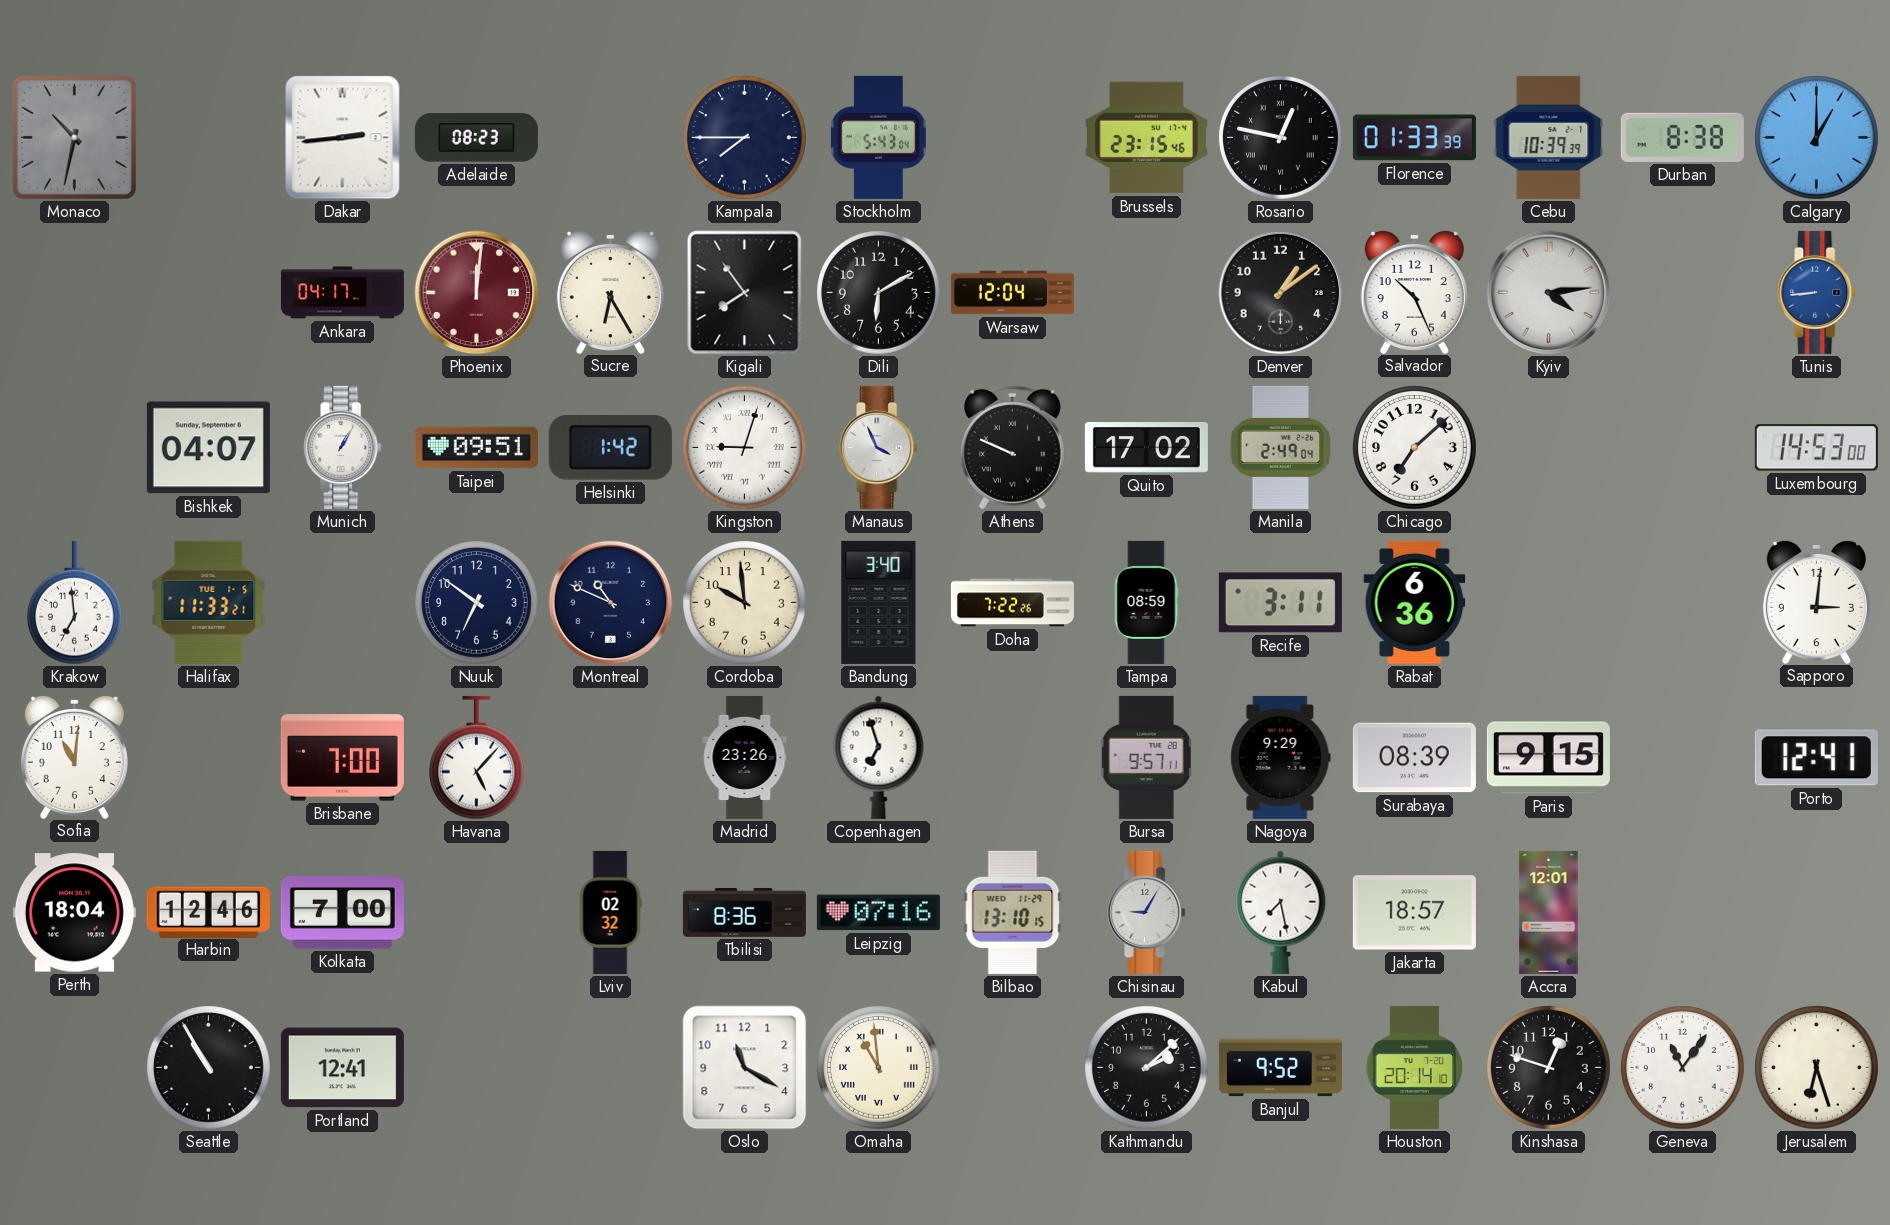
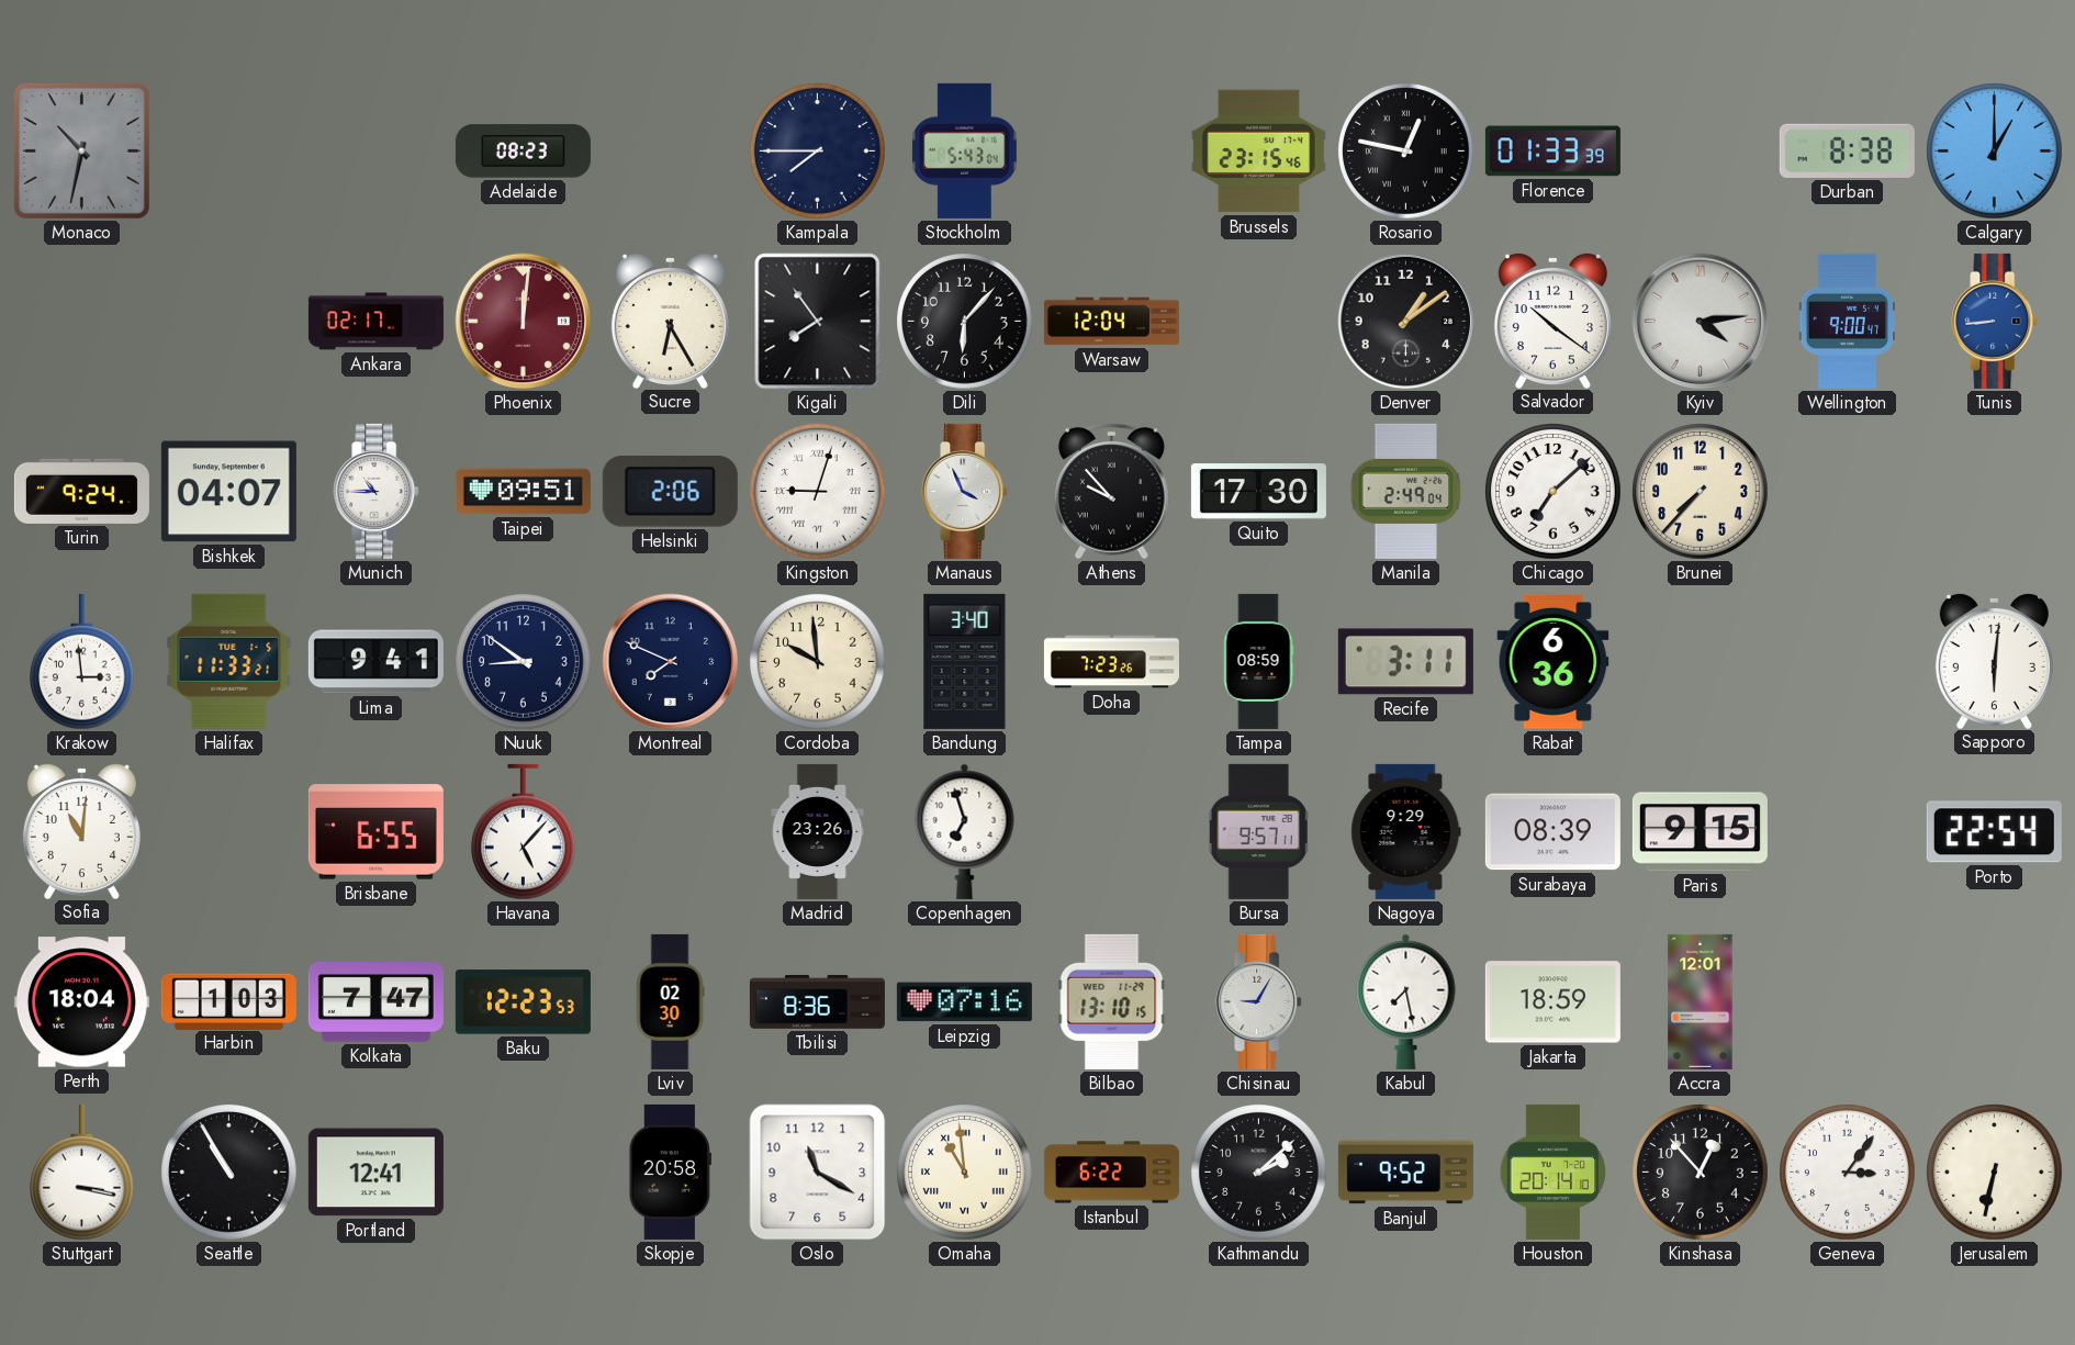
Dakar: 2:44 -> none (343, 138)
Cebu: 10:39 -> none (1549, 137)
Ankara: 04:17 -> 02:17 (375, 322)
Dili: 6:10 -> 6:07 (965, 322)
Salvador: 10:26 -> 10:21 (1552, 320)
Wellington: none -> 9:00 (1848, 321)
Turin: none -> 9:24 (81, 491)
Munich: 1:05 -> 10:45 (377, 491)
Helsinki: 1:42 -> 2:06 (670, 492)
Athens: 9:49 -> 9:53 (1111, 491)
Quito: 17:02 -> 17:30 (1258, 492)
Brunei: none -> 7:37 (1701, 492)
Luxembourg: 14:53 -> none (1816, 448)
Krakow: 6:59 -> 2:59 (82, 662)
Lima: none -> 9:41 (375, 662)
Nuuk: 6:51 -> 8:51 (524, 662)
Montreal: 10:49 -> 7:49 (671, 662)
Doha: 7:22 -> 7:23 (1111, 662)
Sapporo: 3:01 -> 6:01 (1994, 660)
Brisbane: 7:00 -> 6:55 (375, 832)
Porto: 12:41 -> 22:54 (1994, 832)
Harbin: 12:46 -> 1:03 (228, 1001)
Kolkata: 7:00 -> 7:47 (375, 1002)
Baku: none -> 12:23 (523, 1002)
Lviv: 02:32 -> 02:30 (670, 1001)
Jakarta: 18:57 -> 18:59 (1552, 1002)
Stuttgart: none -> 3:17 (82, 1173)
Skopje: none -> 20:58 (670, 1172)
Istanbul: none -> 6:22 (1111, 1173)
Kinshasa: 12:48 -> 12:53 (1701, 1173)
Geneva: 11:06 -> 3:06 (1848, 1173)
Jerusalem: 6:27 -> 6:32 (1995, 1173)
